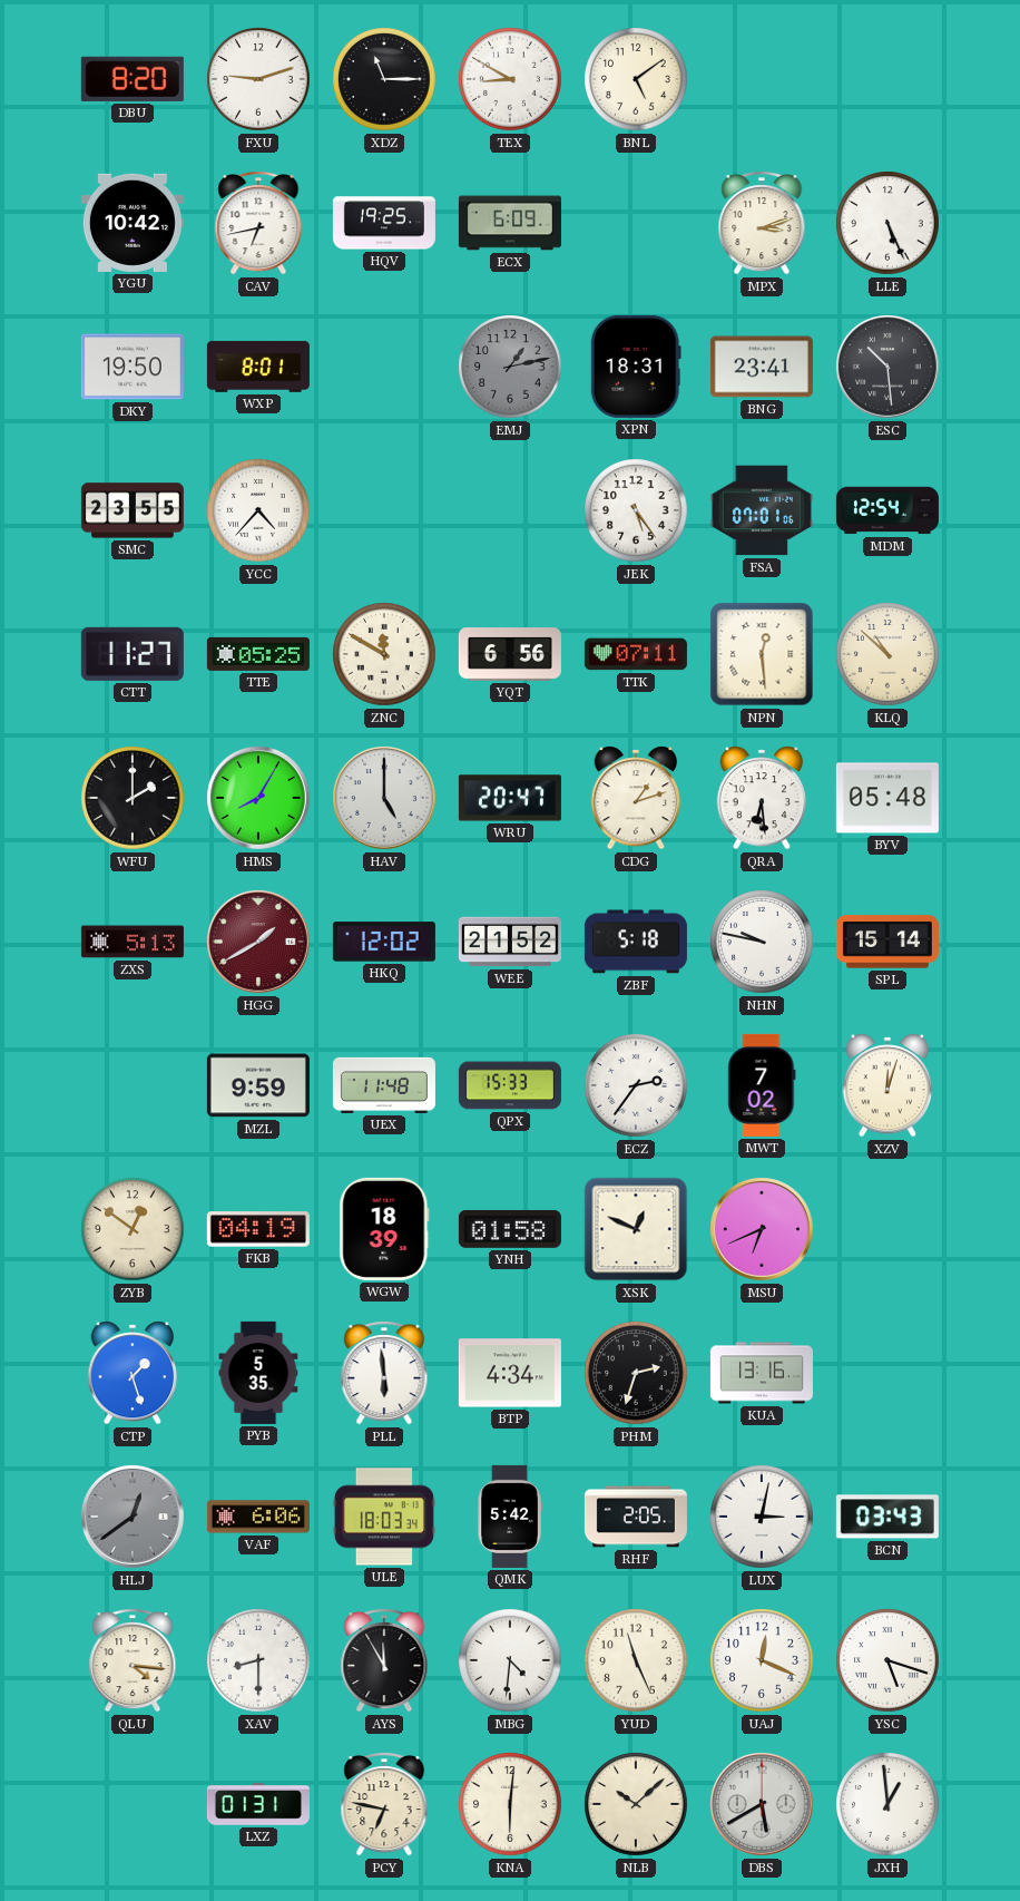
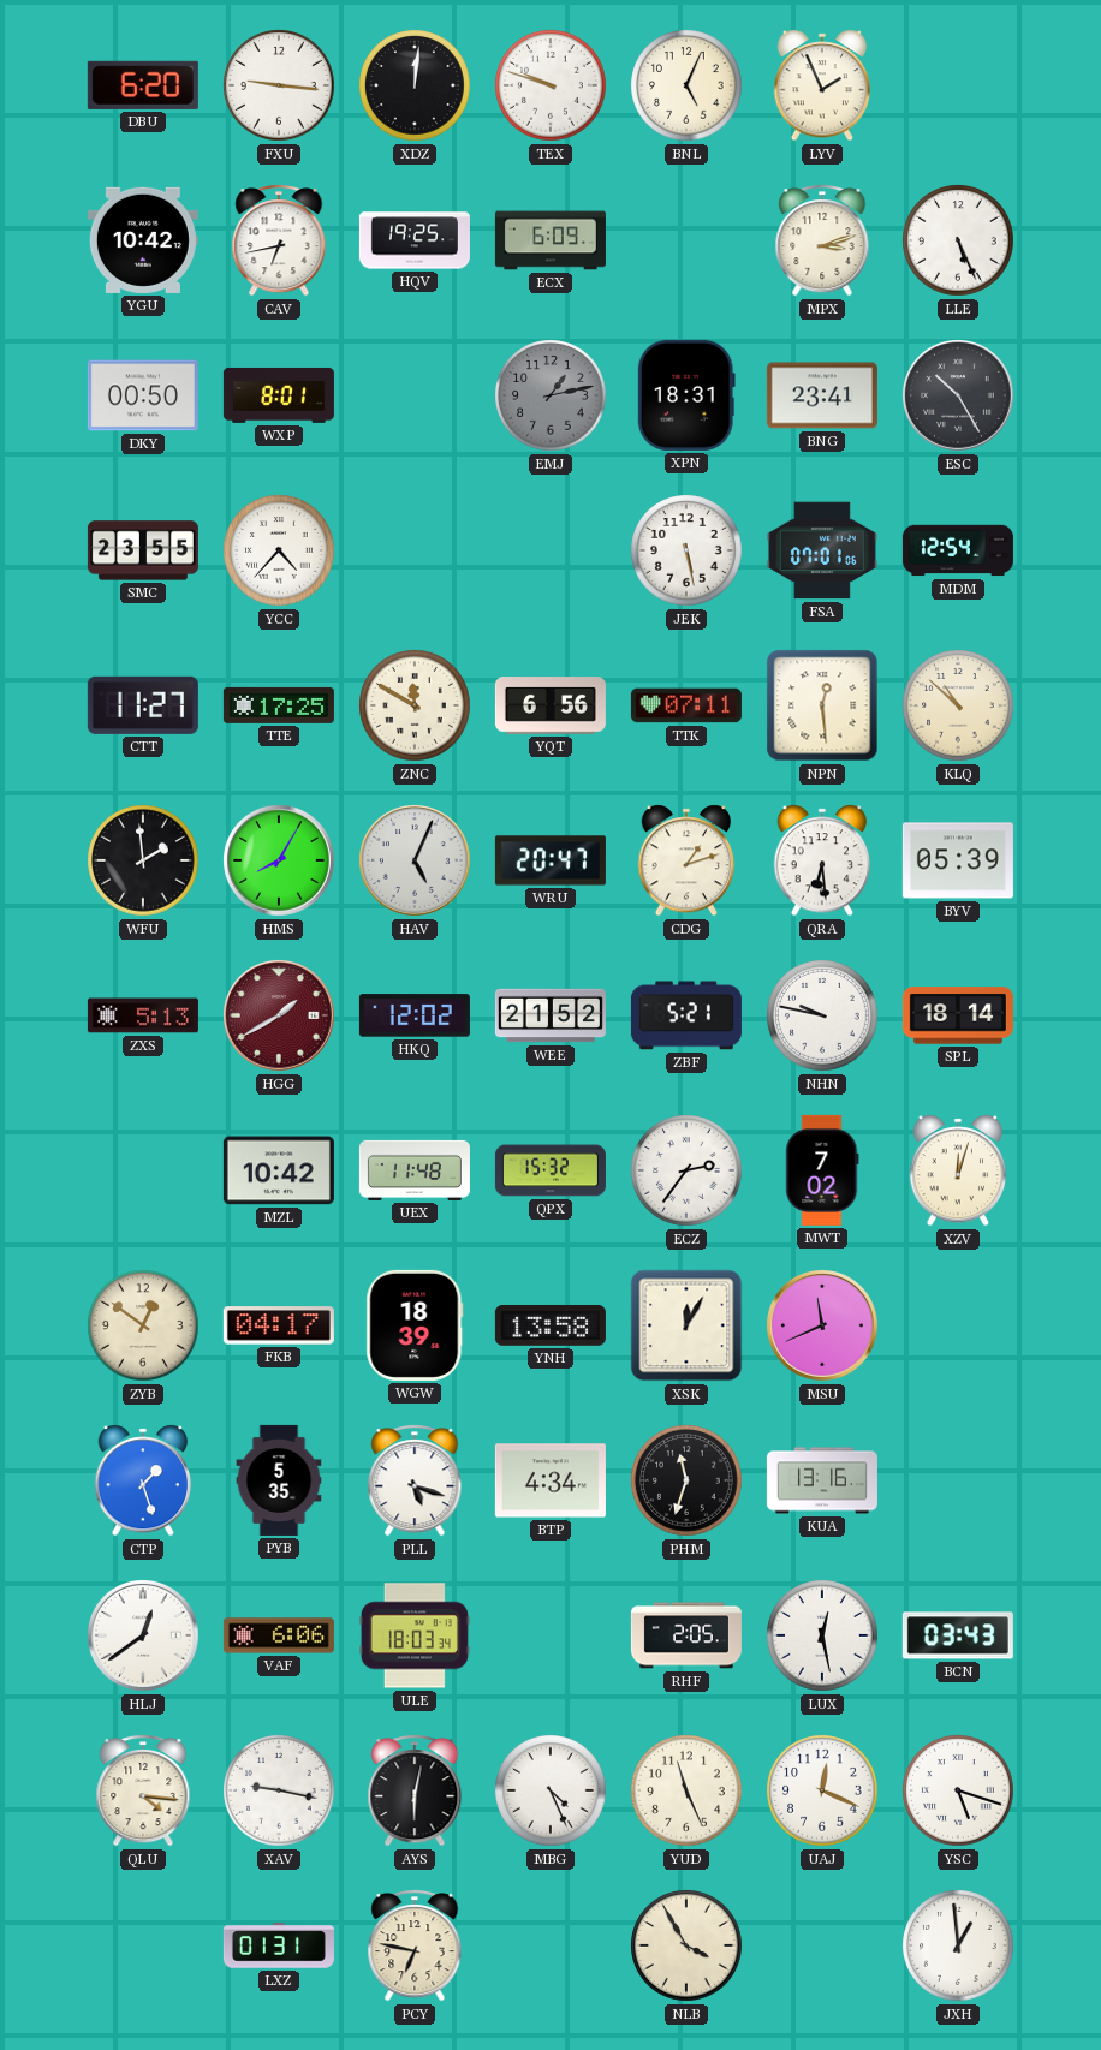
DBU: 8:20 -> 6:20 (143, 85)
FXU: 9:12 -> 9:16 (279, 85)
XDZ: 11:15 -> 12:01 (415, 85)
TEX: 8:50 -> 9:48 (550, 85)
BNL: 5:09 -> 5:04 (686, 85)
LYV: none -> 1:56 (822, 85)
DKY: 19:50 -> 00:50 (143, 395)
ESC: 10:29 -> 10:25 (959, 397)
JEK: 5:24 -> 5:28 (686, 550)
TTE: 05:25 -> 17:25 (279, 705)
WFU: 2:00 -> 1:59 (143, 860)
HAV: 5:00 -> 5:04 (416, 862)
BYV: 05:48 -> 05:39 (958, 860)
ZBF: 5:18 -> 5:21 (686, 1015)
SPL: 15:14 -> 18:14 (958, 1015)
MZL: 9:59 -> 10:42 (279, 1170)
QPX: 15:33 -> 15:32 (550, 1170)
FKB: 04:19 -> 04:17 (279, 1325)
YNH: 01:58 -> 13:58 (550, 1325)
XSK: 12:49 -> 12:05 (686, 1325)
MSU: 6:41 -> 11:41 (823, 1327)
PLL: 5:59 -> 5:18 (415, 1480)
PHM: 2:33 -> 11:33 (686, 1480)
HLJ dial: grey -> white (144, 1637)
QMK: 5:42 -> none (510, 1517)
LUX: 3:02 -> 12:28 (822, 1635)
XAV: 8:30 -> 9:17 (279, 1790)
AYS: 11:55 -> 6:02 (415, 1790)
MBG: 4:31 -> 4:26 (550, 1790)
KNA: 6:01 -> none (510, 1804)
NLB: 10:08 -> 3:55 (686, 1945)
DBS: 5:40 -> none (763, 1805)
